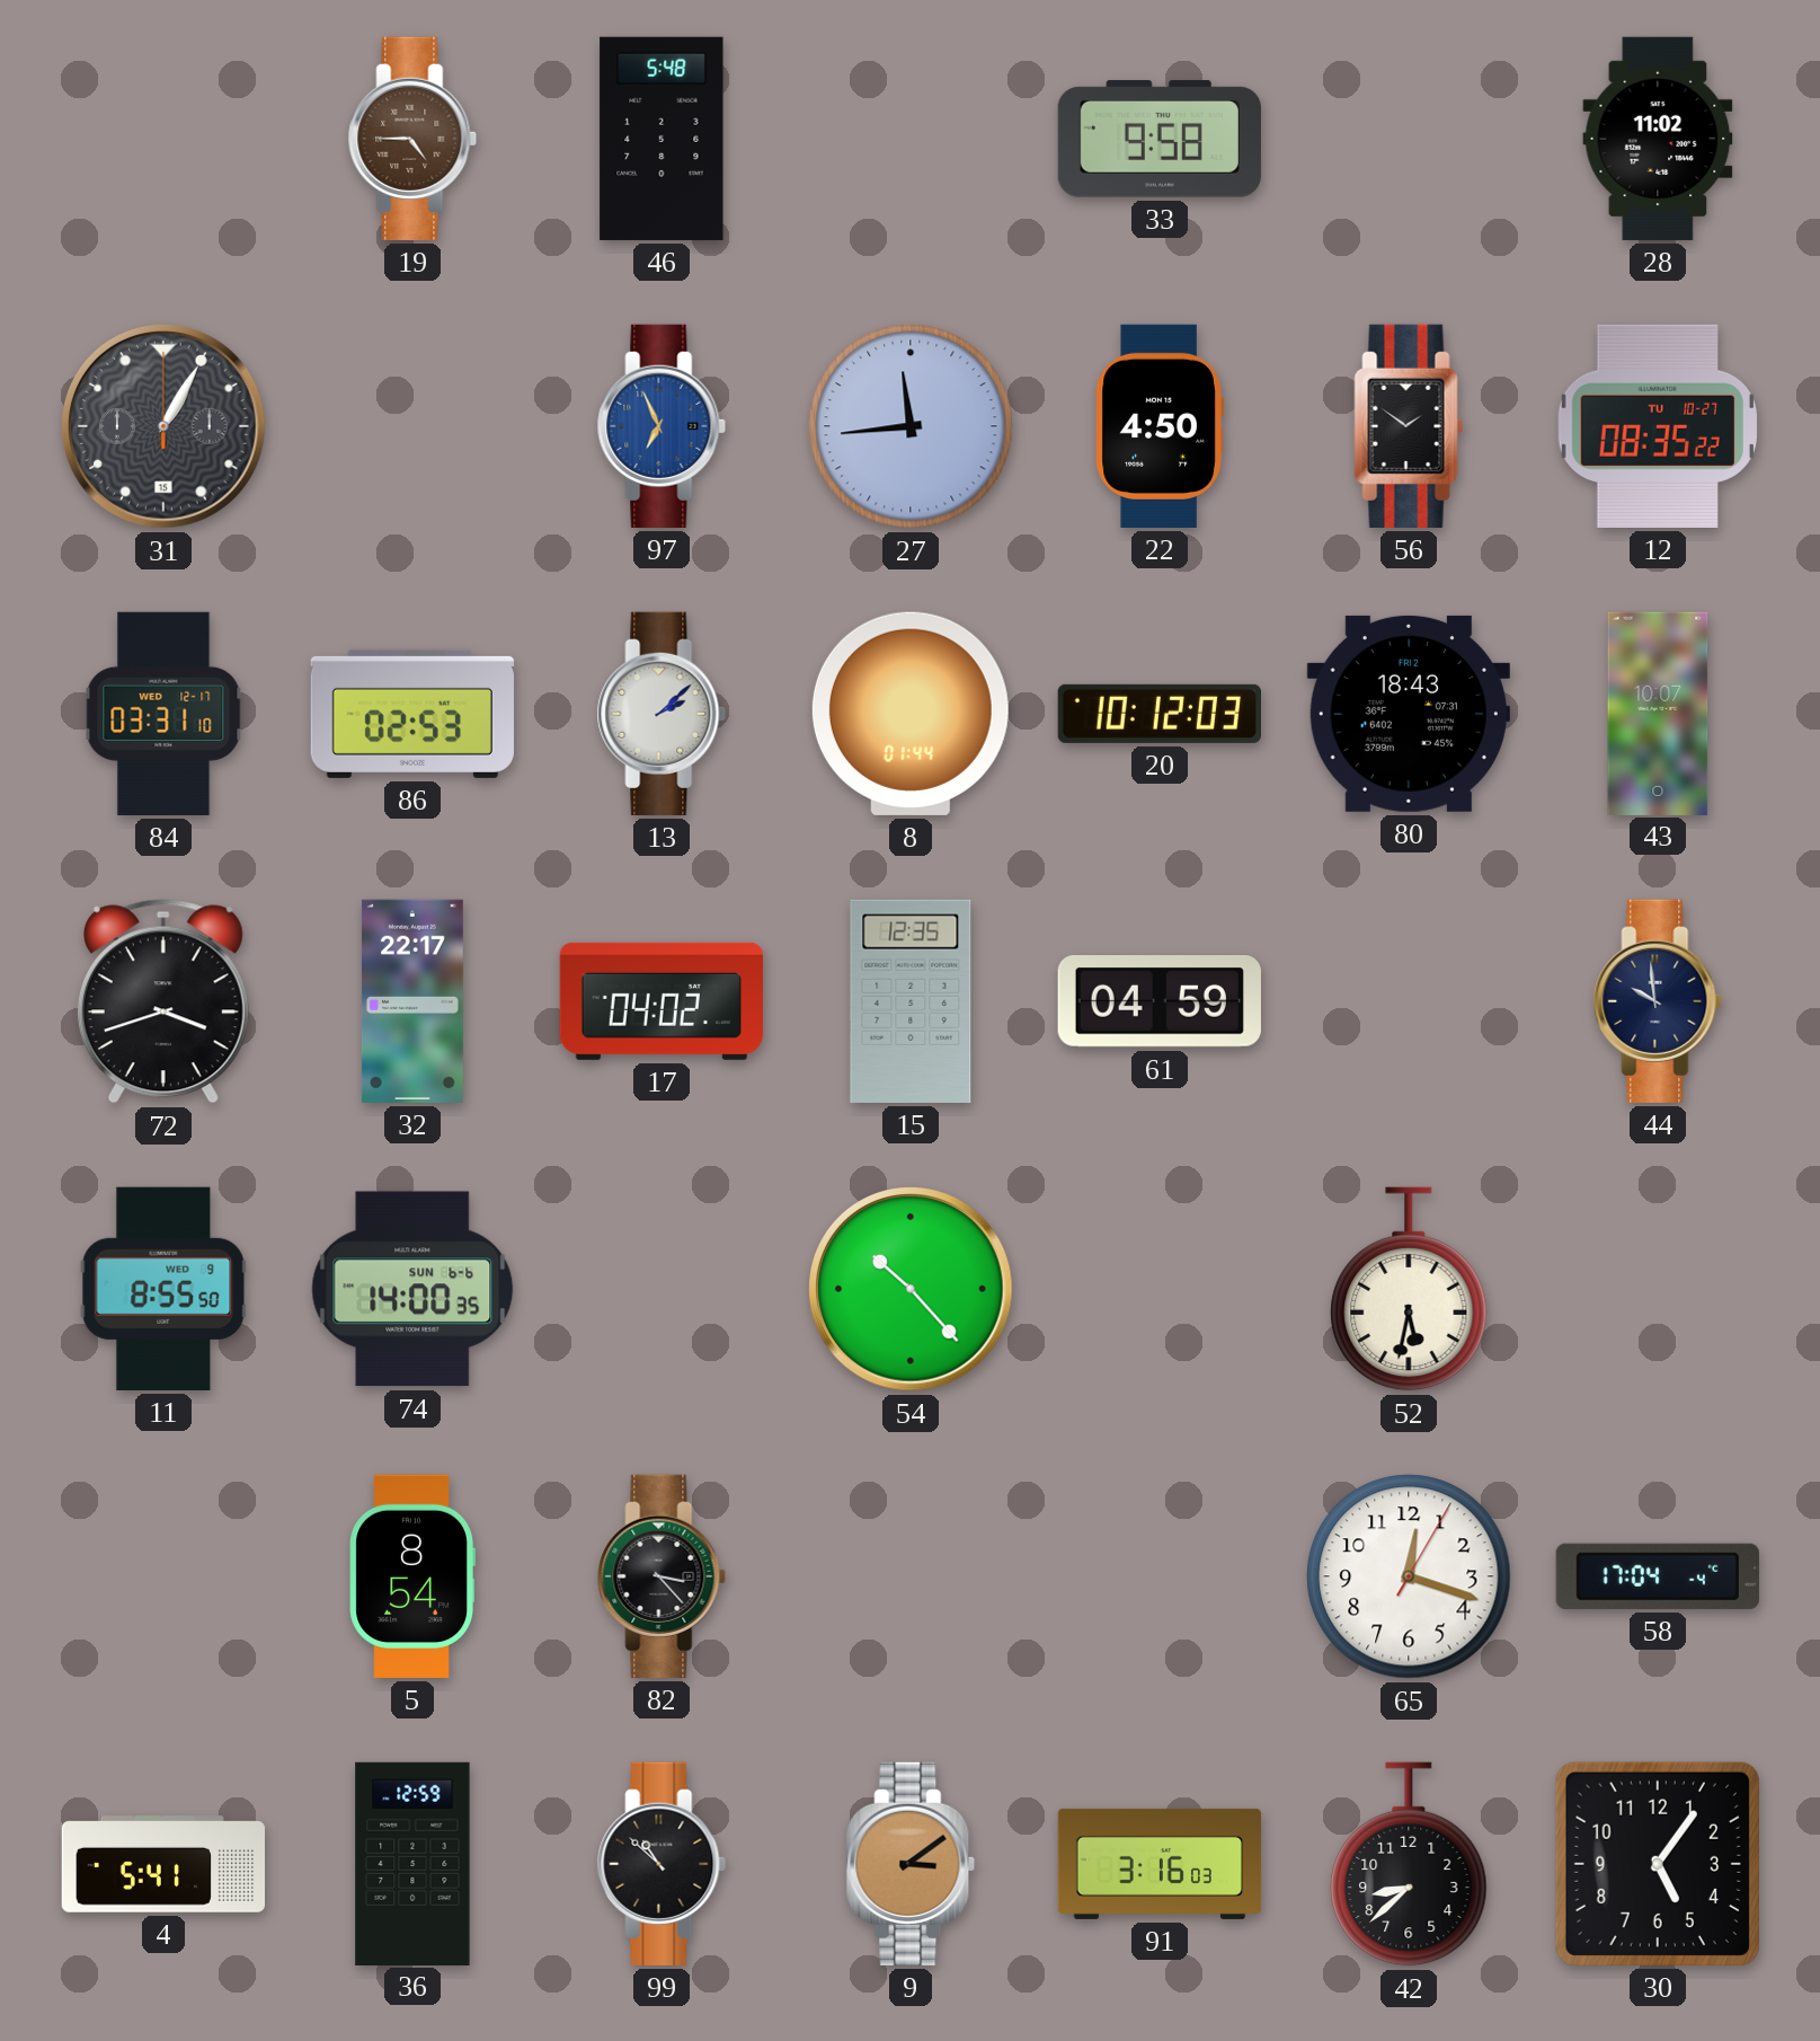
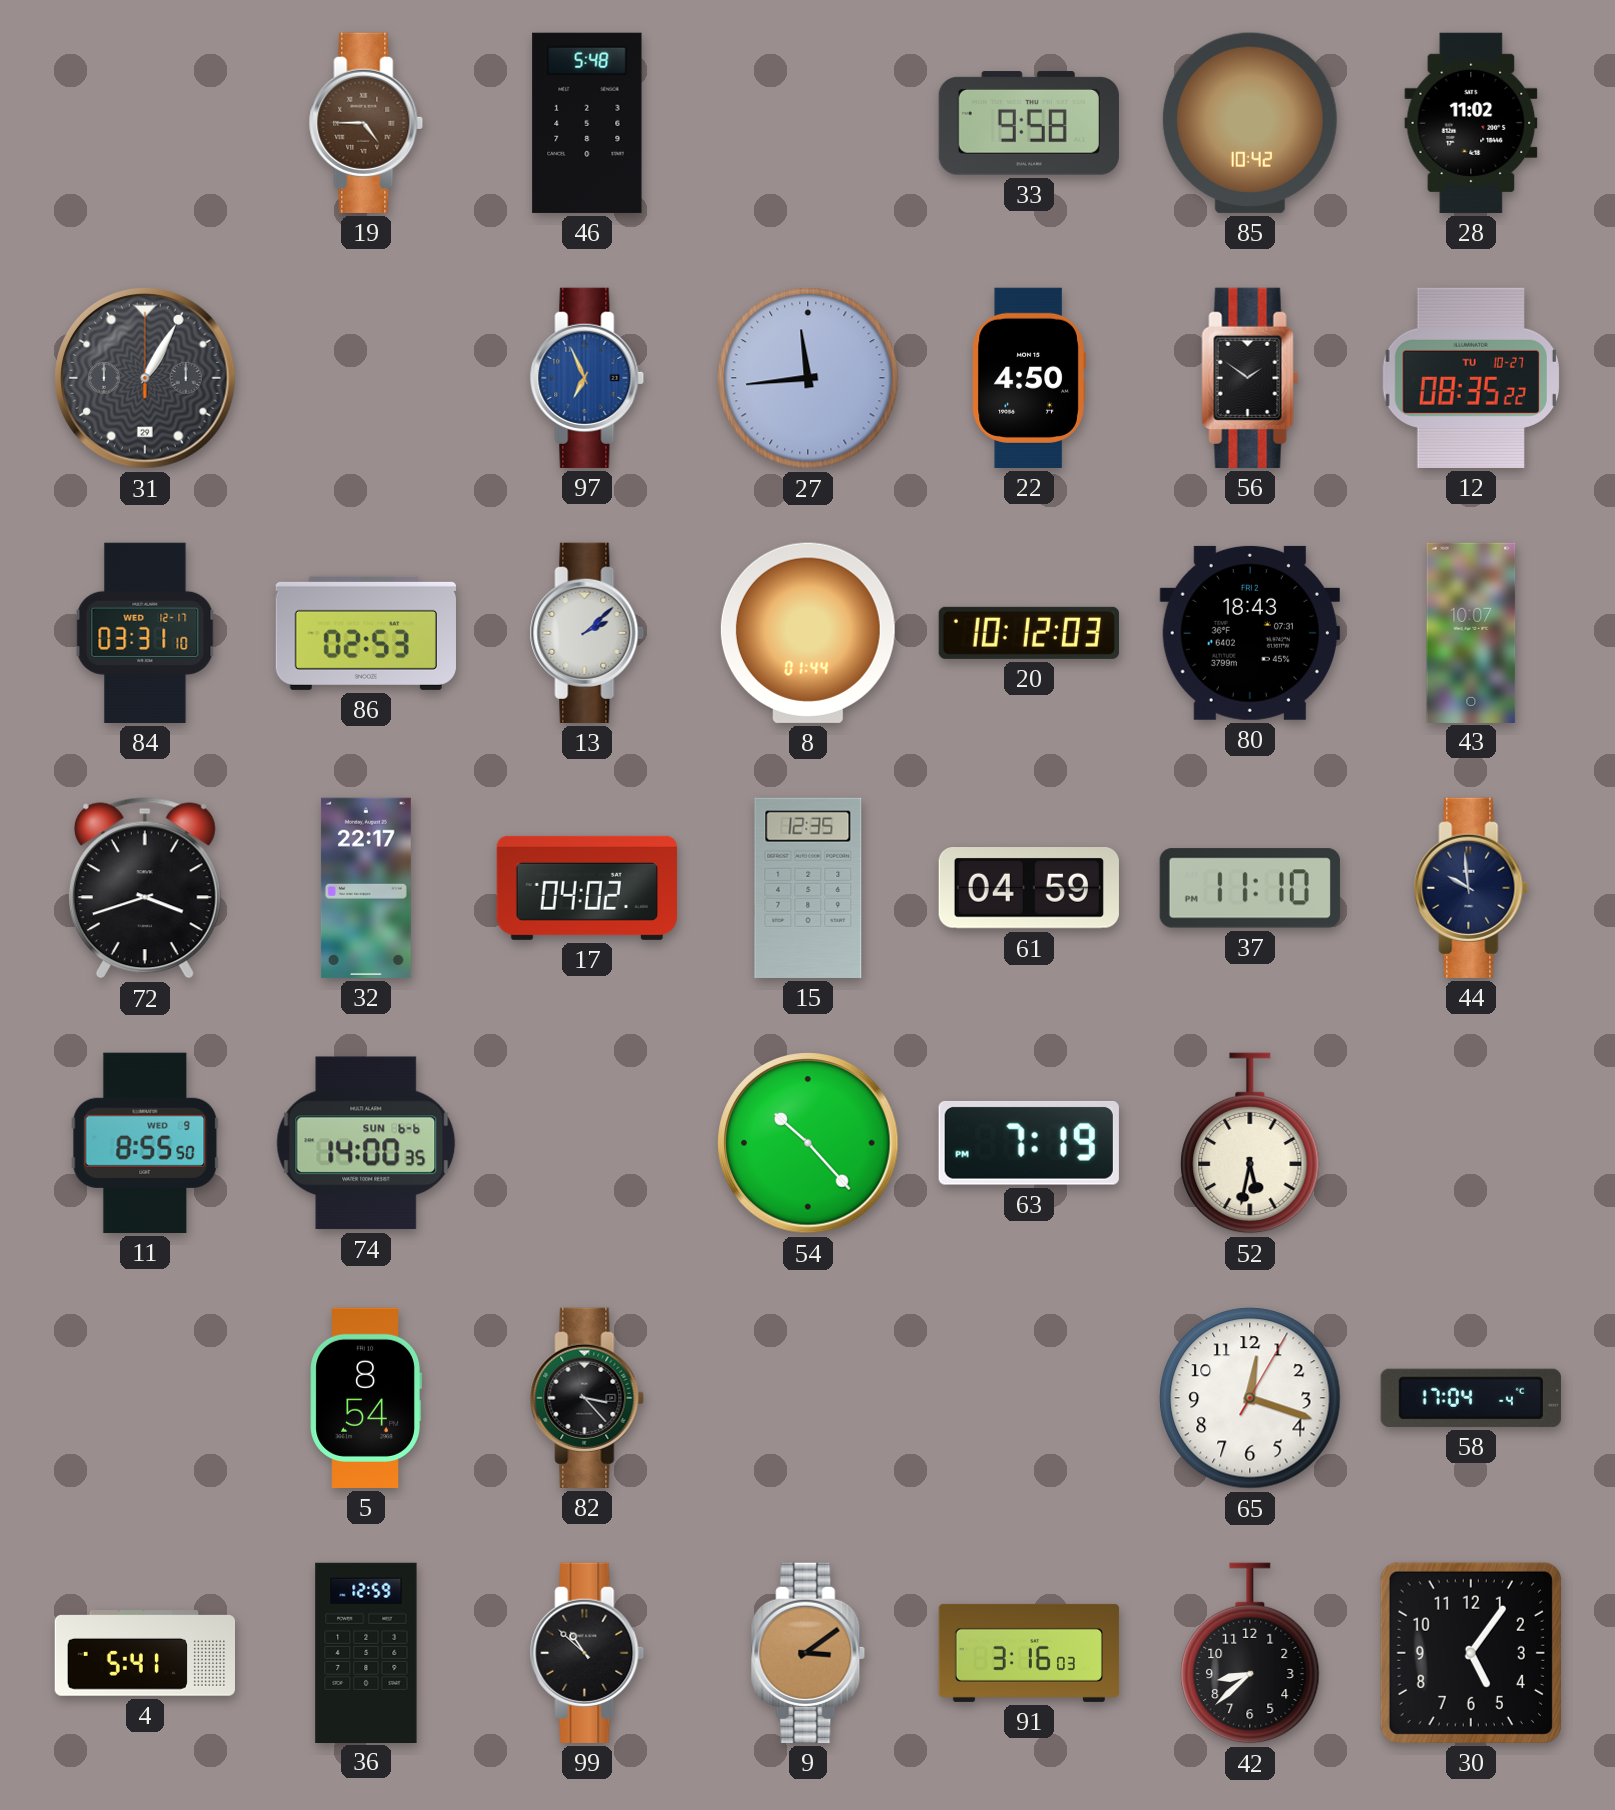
85: none -> 10:42 (1250, 123)
31 date: 15 -> 29 (145, 378)
37: none -> 11:10 (1250, 888)
63: none -> 7:19 (1029, 1143)
